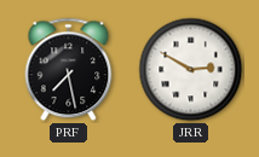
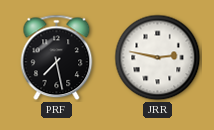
JRR: 2:50 -> 2:47 (158, 58)
